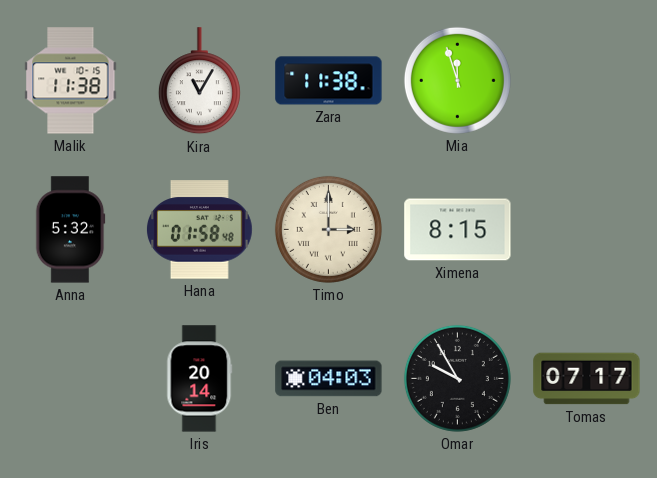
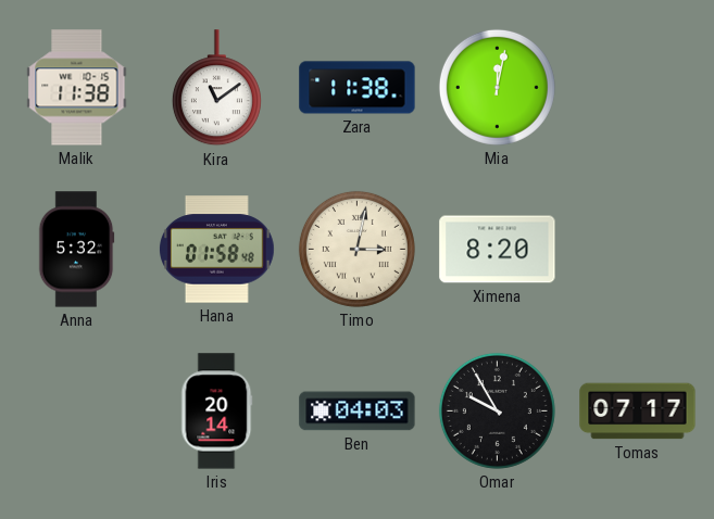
Kira: 11:05 -> 11:09 (216, 88)
Mia: 11:57 -> 12:02 (497, 87)
Timo: 3:00 -> 3:02 (356, 249)
Ximena: 8:15 -> 8:20 (498, 250)
